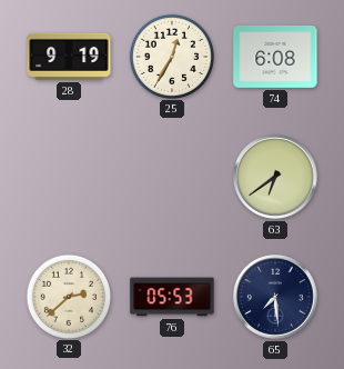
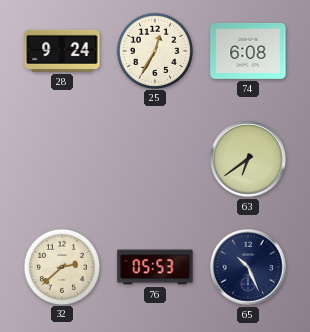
28: 9:19 -> 9:24 (62, 51)
65: 7:29 -> 10:26 (249, 268)
